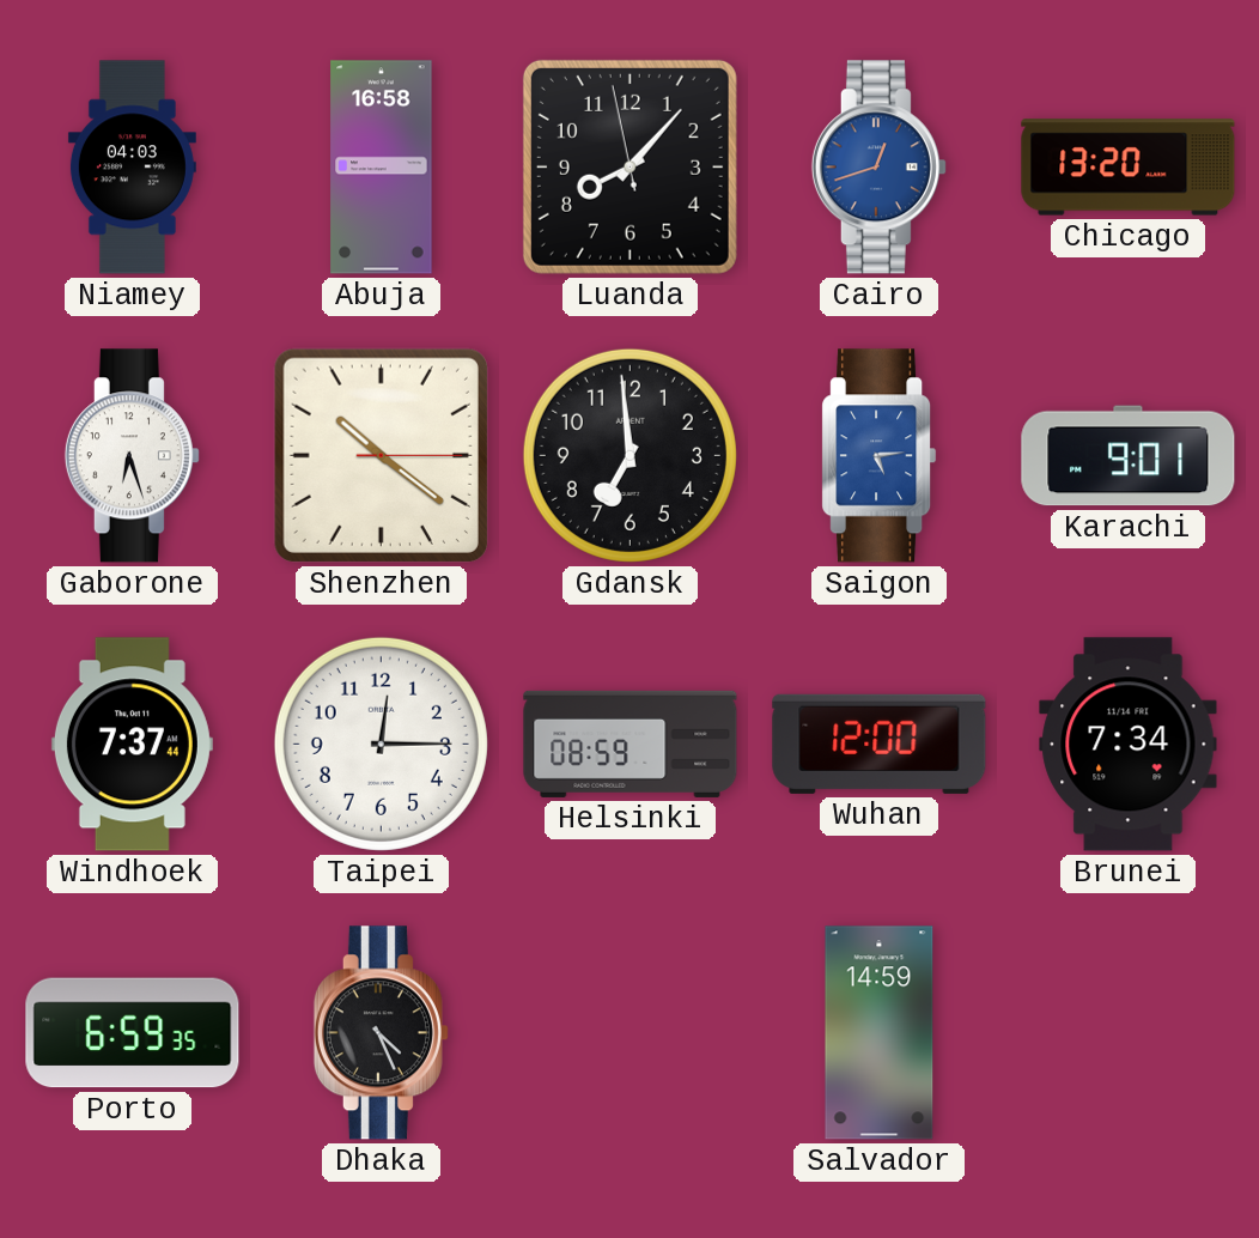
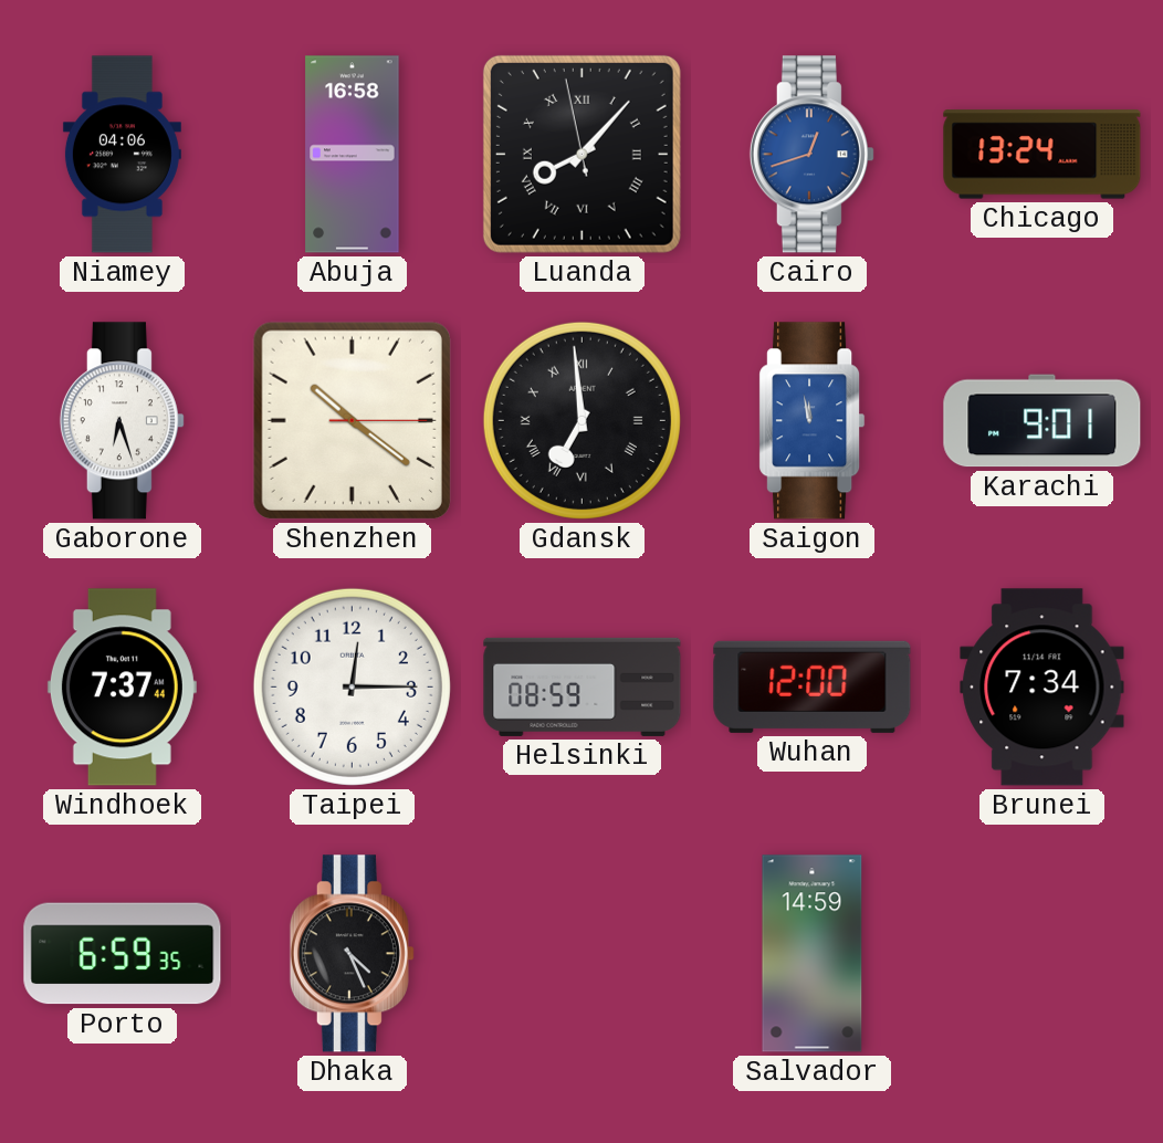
Niamey: 04:03 -> 04:06 (122, 155)
Luanda numerals: Arabic -> Roman (581, 154)
Chicago: 13:20 -> 13:24 (1042, 155)
Gdansk numerals: Arabic -> Roman (581, 420)
Saigon: 5:14 -> 11:58 (813, 421)
